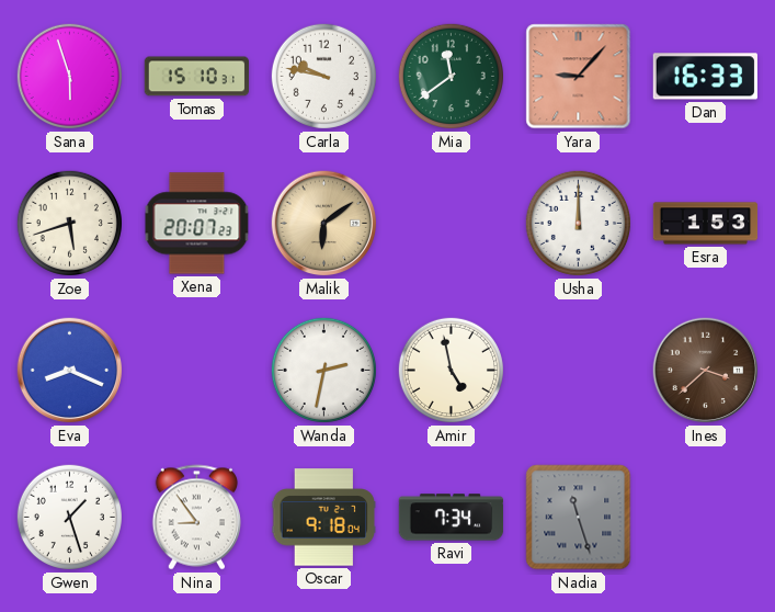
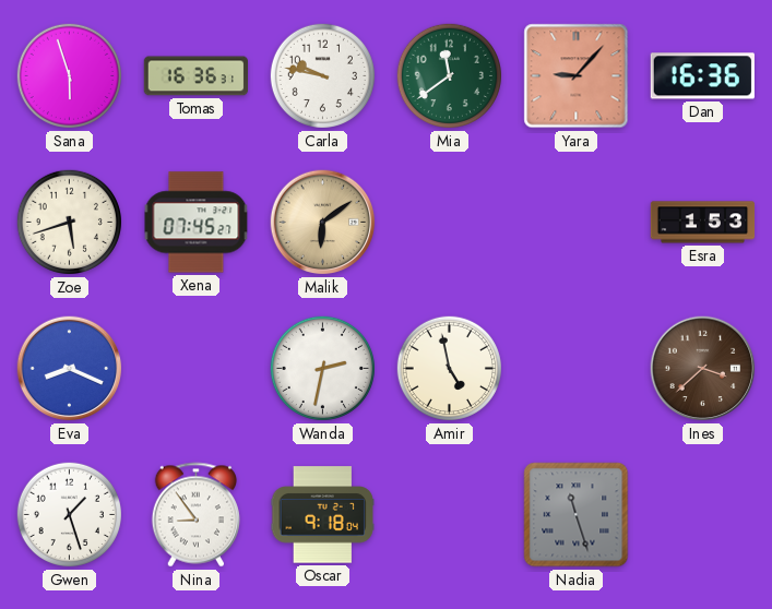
Tomas: 15:10 -> 16:36 (195, 76)
Dan: 16:33 -> 16:36 (702, 76)
Xena: 20:07 -> 07:45 (197, 223)
Usha: 12:00 -> none (578, 223)
Ravi: 7:34 -> none (452, 518)
